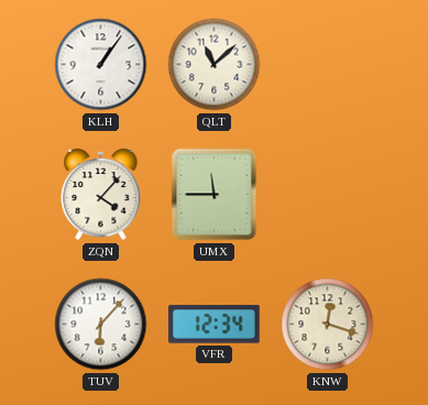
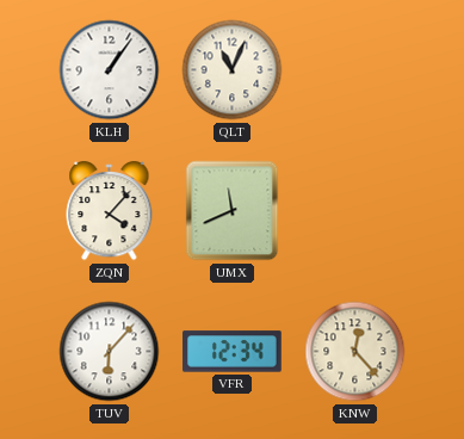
QLT: 11:08 -> 11:04 (233, 70)
UMX: 11:45 -> 11:41 (233, 211)
KNW: 12:18 -> 12:23 (355, 352)
